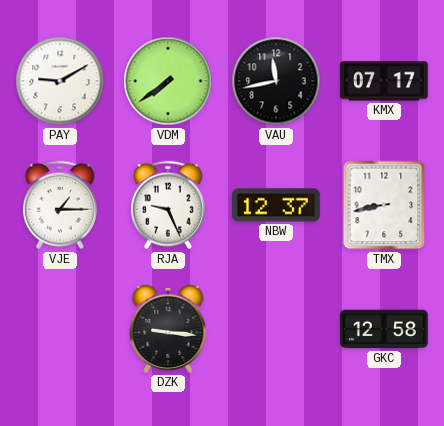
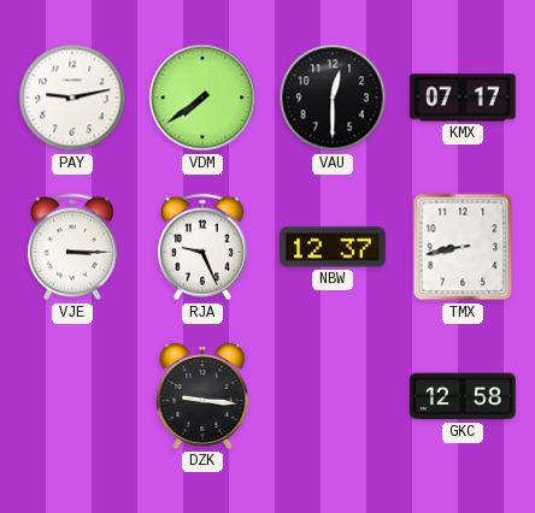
PAY: 9:10 -> 9:13 (72, 98)
VAU: 11:43 -> 12:30 (333, 98)
VJE: 1:15 -> 3:15 (72, 247)
